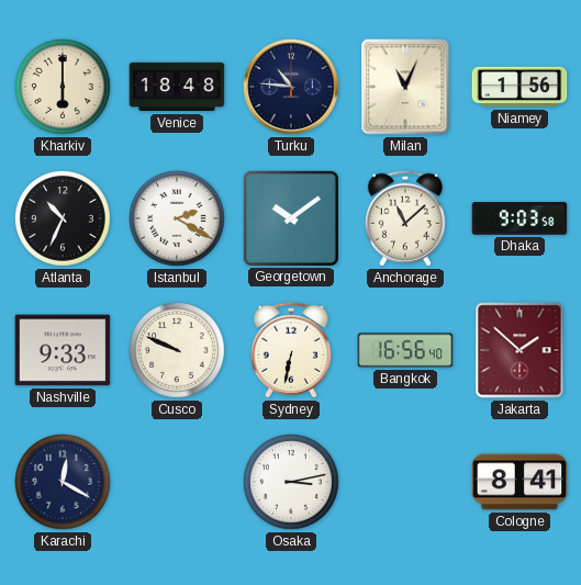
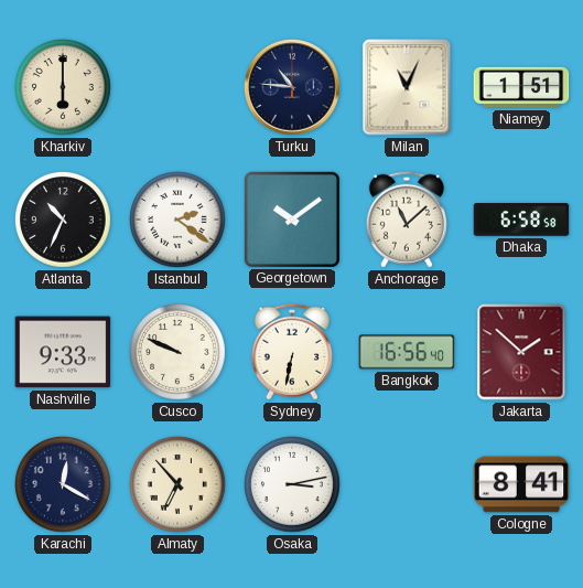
Venice: 18:48 -> none (177, 87)
Niamey: 1:56 -> 1:51 (521, 87)
Istanbul: 2:20 -> 2:21 (177, 220)
Dhaka: 9:03 -> 6:58 (521, 220)
Almaty: none -> 6:53 (177, 484)
